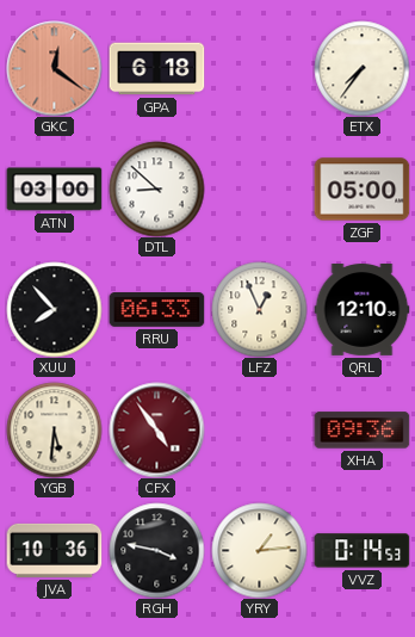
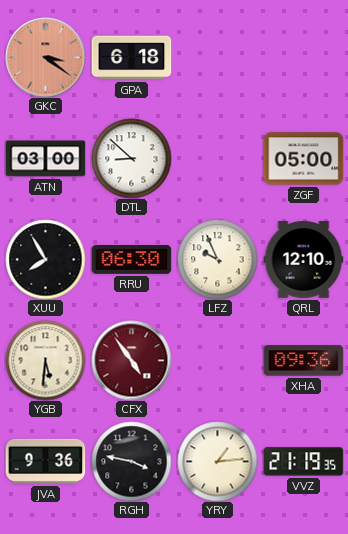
GKC: 12:21 -> 3:21 (45, 57)
ETX: 7:36 -> none (361, 68)
XUU: 7:53 -> 7:55 (45, 259)
RRU: 06:33 -> 06:30 (131, 260)
LFZ: 12:56 -> 9:56 (217, 259)
JVA: 10:36 -> 9:36 (45, 461)
VVZ: 0:14 -> 21:19 (303, 462)
